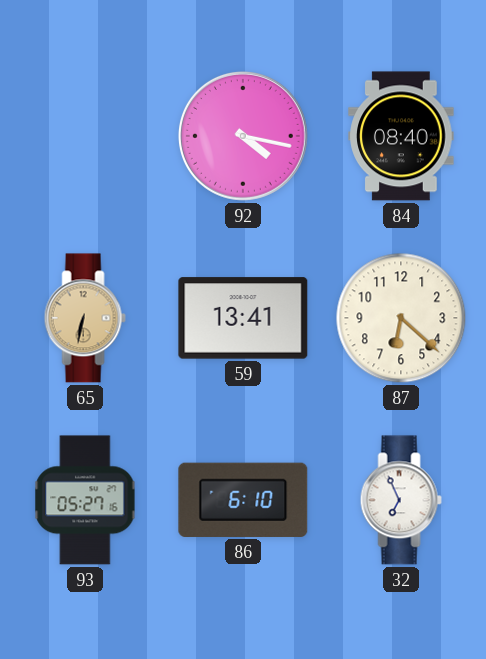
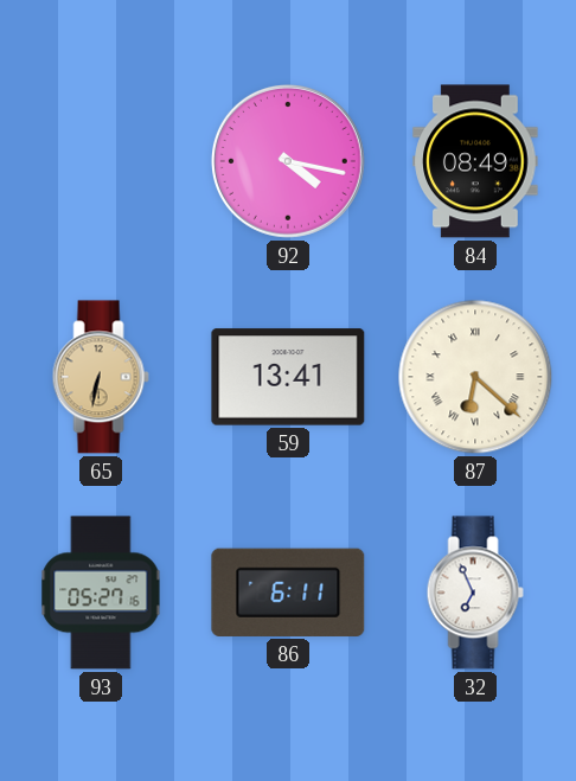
84: 08:40 -> 08:49 (475, 161)
87 numerals: Arabic -> Roman (475, 377)
86: 6:10 -> 6:11 (288, 593)
